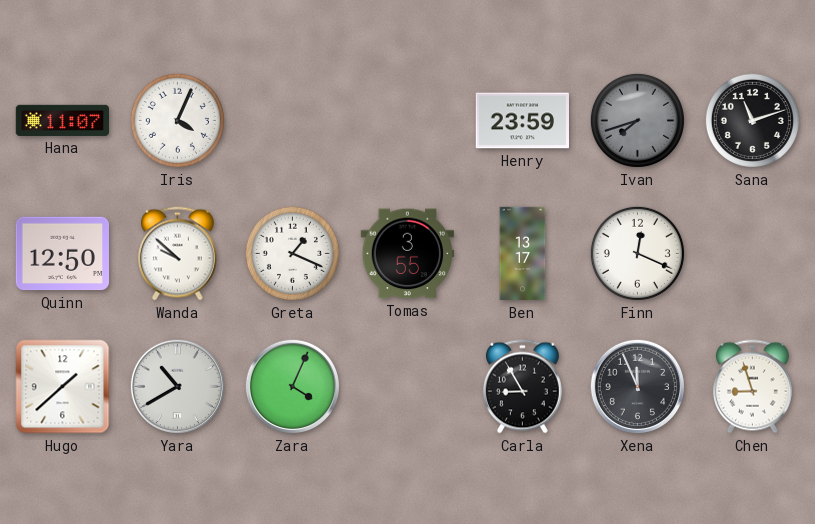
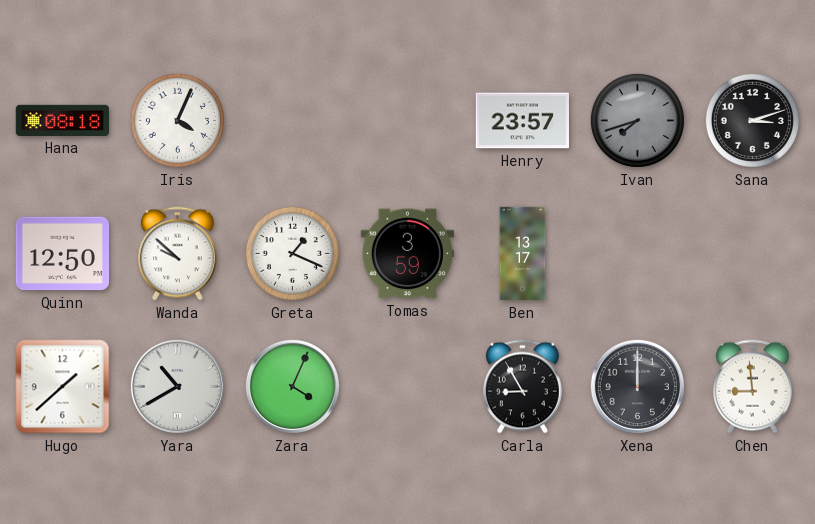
Hana: 11:07 -> 08:18 (63, 120)
Henry: 23:59 -> 23:57 (523, 121)
Sana: 11:12 -> 3:12 (752, 120)
Tomas: 3:55 -> 3:59 (407, 254)
Finn: 12:19 -> none (637, 253)
Xena: 11:56 -> 12:00 (637, 386)
Chen: 8:57 -> 8:59 (752, 387)
